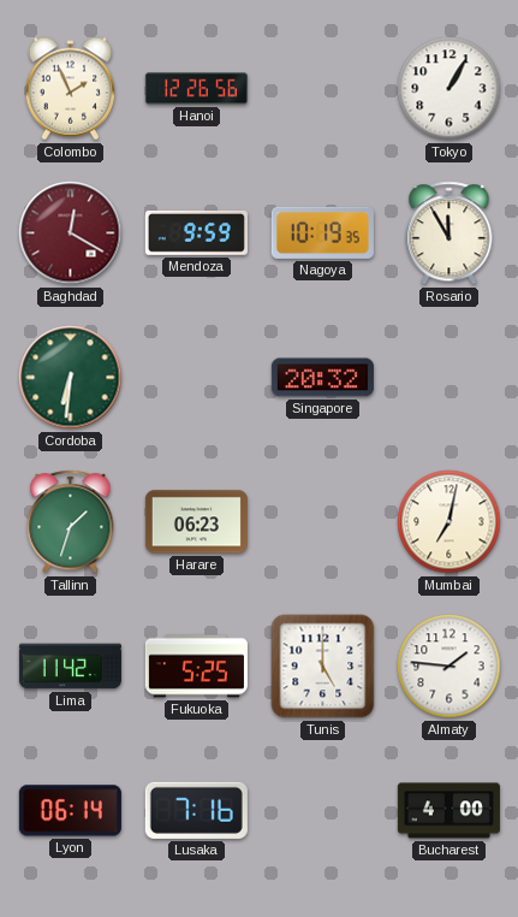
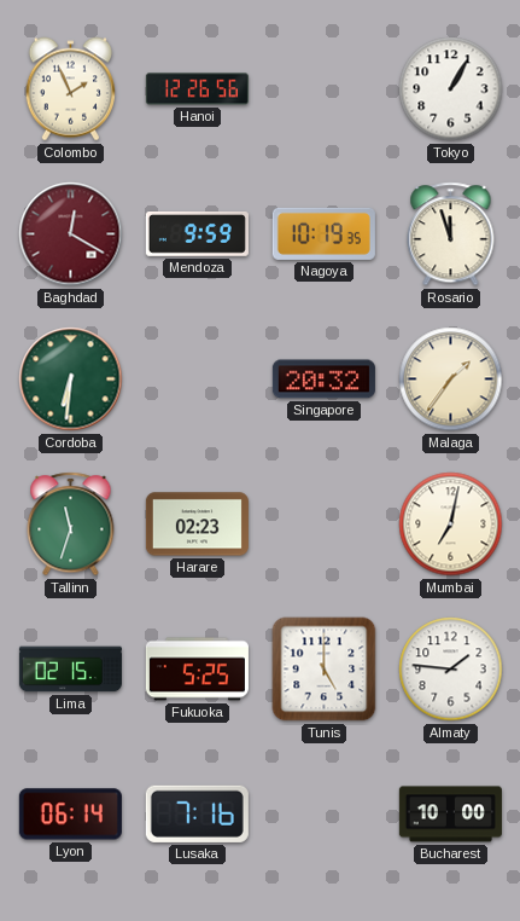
Rosario: 11:55 -> 11:57 (451, 234)
Malaga: none -> 1:36 (451, 380)
Tallinn: 1:33 -> 11:33 (71, 525)
Harare: 06:23 -> 02:23 (197, 525)
Lima: 11:42 -> 02:15 (70, 670)
Bucharest: 4:00 -> 10:00 (450, 815)
